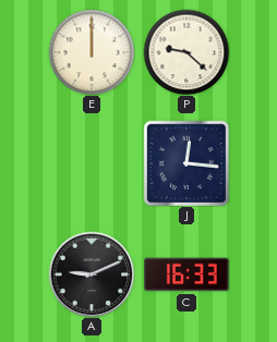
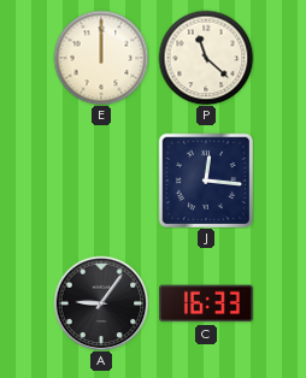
P: 9:22 -> 11:22 (206, 58)
A: 9:11 -> 9:06 (101, 303)
